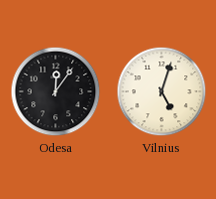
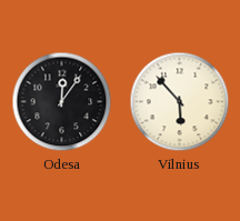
Vilnius: 5:03 -> 5:53 (180, 102)
